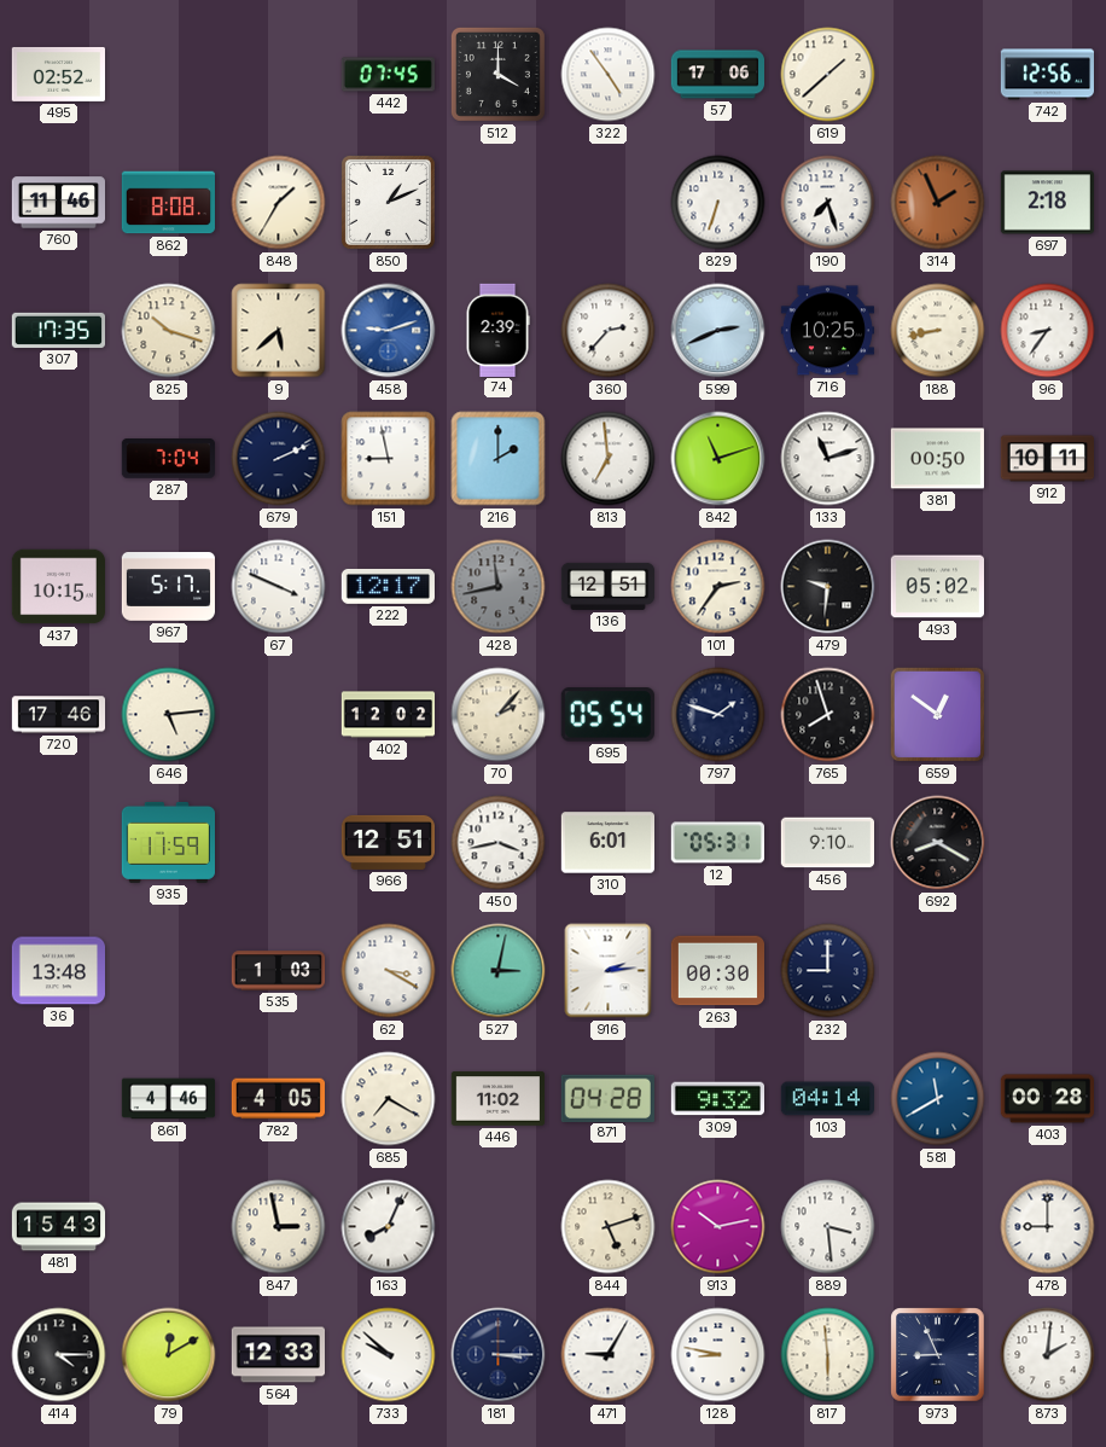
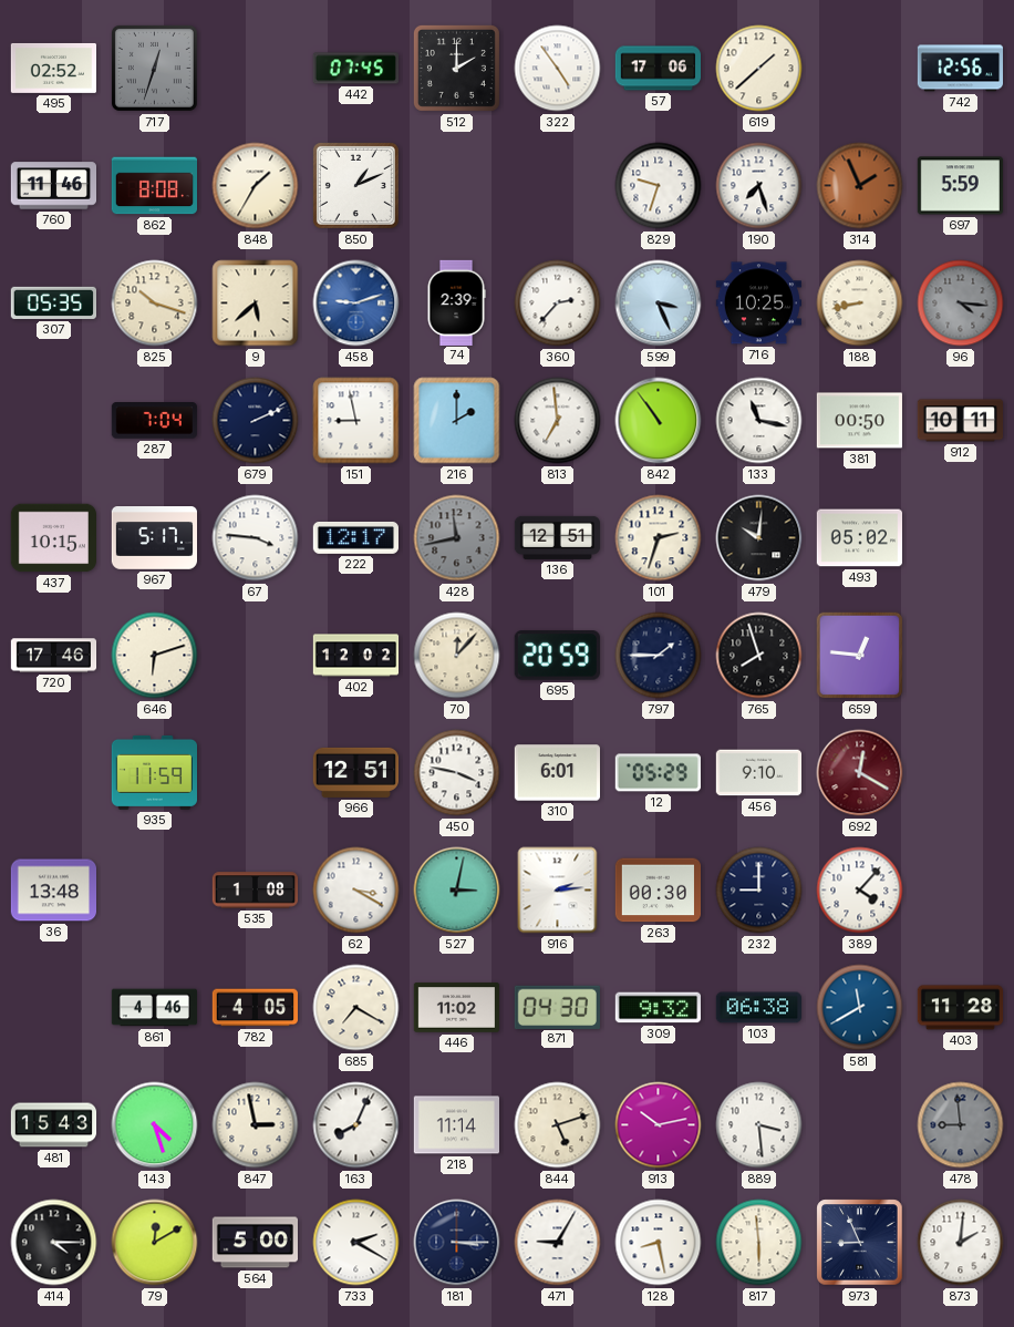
717: none -> 12:33 (154, 68)
512: 4:00 -> 2:00 (456, 68)
829: 6:33 -> 9:33 (659, 186)
697: 2:18 -> 5:59 (960, 186)
307: 17:35 -> 05:35 (53, 302)
599: 2:41 -> 3:26 (659, 304)
96: 8:36 -> 4:16 (961, 304)
96 dial: white -> grey (961, 304)
842: 11:12 -> 10:54 (659, 421)
133: 11:12 -> 11:17 (759, 421)
67: 3:49 -> 3:46 (256, 538)
101: 2:36 -> 2:33 (659, 538)
479: 9:31 -> 10:01 (759, 538)
646: 5:14 -> 6:12 (155, 656)
70: 2:07 -> 12:07 (457, 656)
695: 05:54 -> 20:59 (557, 656)
797: 1:48 -> 1:45 (659, 656)
659: 12:51 -> 12:46 (860, 656)
450: 3:43 -> 3:47 (457, 773)
12: 05:31 -> 05:29 (658, 773)
692: 8:20 -> 12:20 (860, 773)
692 dial: black -> burgundy (860, 773)
535: 1:03 -> 1:08 (256, 891)
389: none -> 4:07 (860, 891)
871: 04:28 -> 04:30 (557, 1007)
103: 04:14 -> 06:38 (758, 1008)
403: 00:28 -> 11:28 (960, 1008)
143: none -> 4:27 (155, 1125)
218: none -> 11:14 (456, 1125)
478: 9:00 -> 8:59 (961, 1125)
478 dial: white -> grey (961, 1125)
564: 12:33 -> 5:00 (255, 1243)
733: 9:52 -> 2:20 (356, 1243)
128: 8:47 -> 8:28 (659, 1243)
